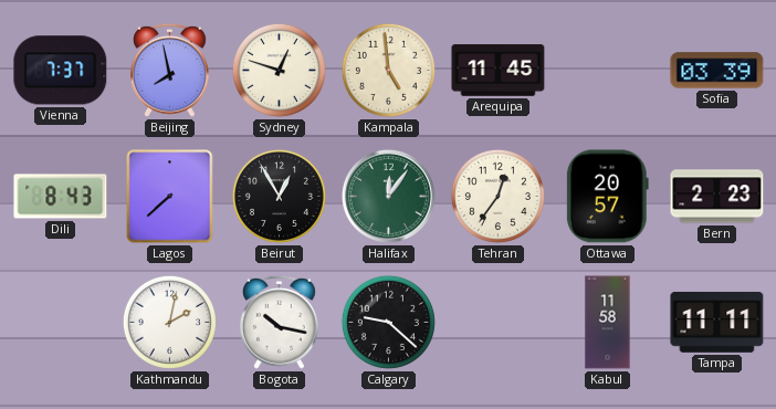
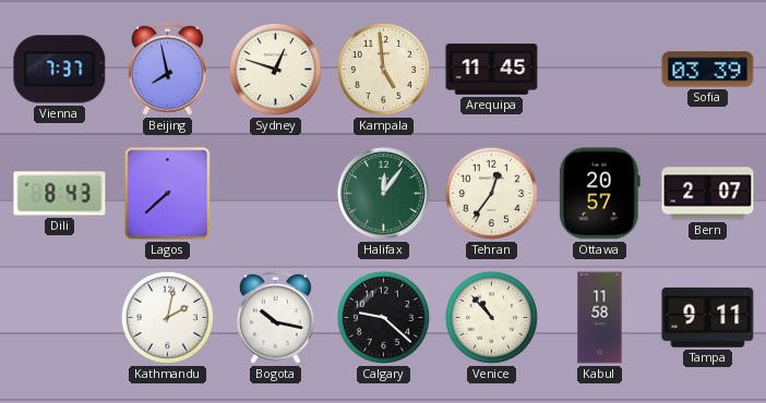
Beirut: 12:55 -> none (279, 196)
Bern: 2:23 -> 2:07 (708, 194)
Venice: none -> 10:53 (491, 317)
Tampa: 11:11 -> 9:11 (708, 317)
